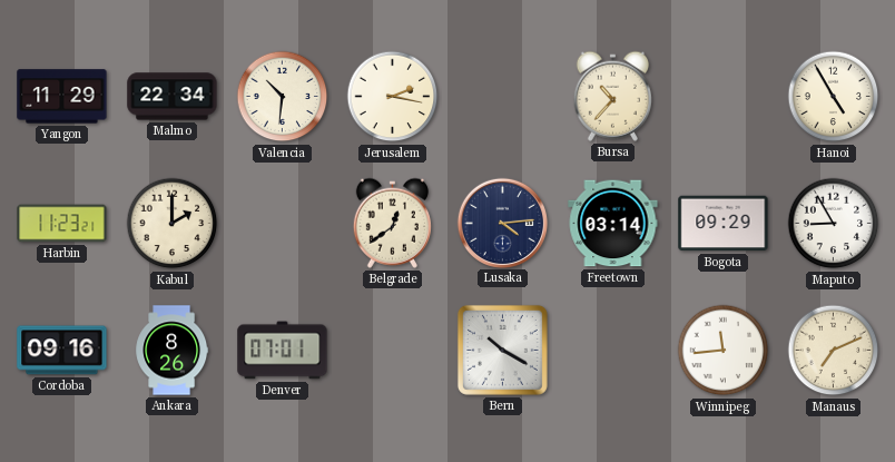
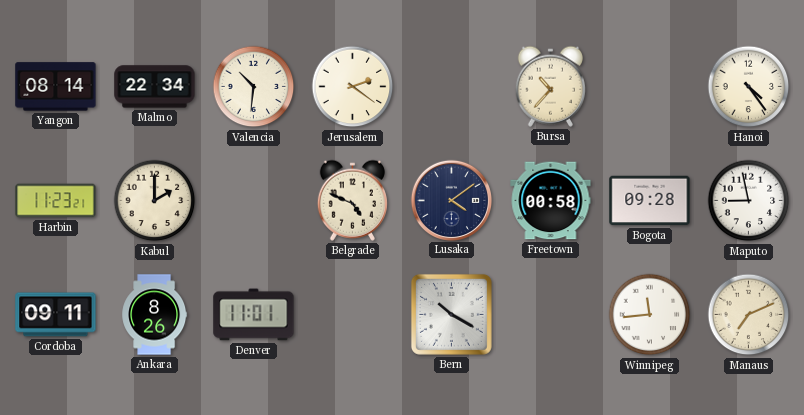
Yangon: 11:29 -> 08:14 (56, 87)
Jerusalem: 2:17 -> 2:21 (353, 87)
Hanoi: 4:55 -> 4:24 (749, 87)
Belgrade: 12:39 -> 4:49 (352, 200)
Lusaka: 4:14 -> 4:09 (451, 200)
Freetown: 03:14 -> 00:58 (551, 201)
Bogota: 09:29 -> 09:28 (650, 201)
Maputo: 8:55 -> 8:58 (749, 201)
Cordoba: 09:16 -> 09:11 (56, 315)
Denver: 07:01 -> 11:01 (254, 315)
